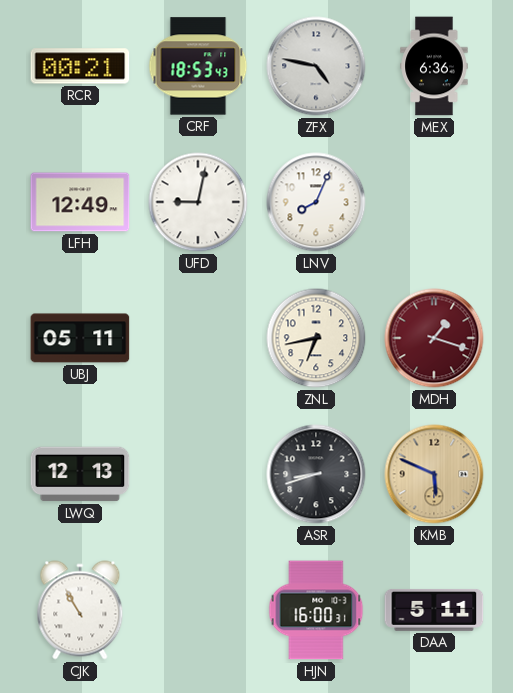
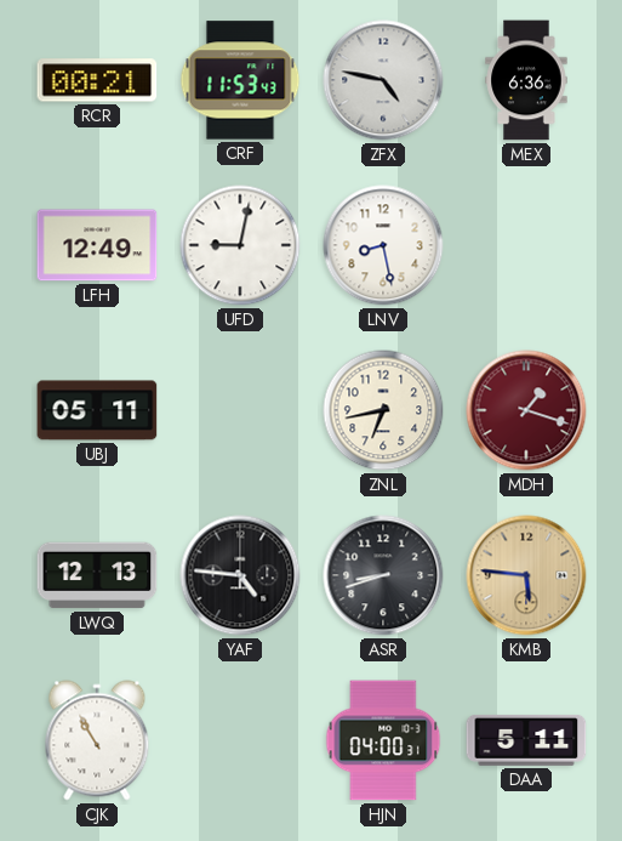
CRF: 18:53 -> 11:53 (240, 80)
LNV: 8:04 -> 8:28 (383, 245)
YAF: none -> 4:46 (240, 575)
KMB: 5:49 -> 5:46 (526, 575)
HJN: 16:00 -> 04:00 (383, 740)
